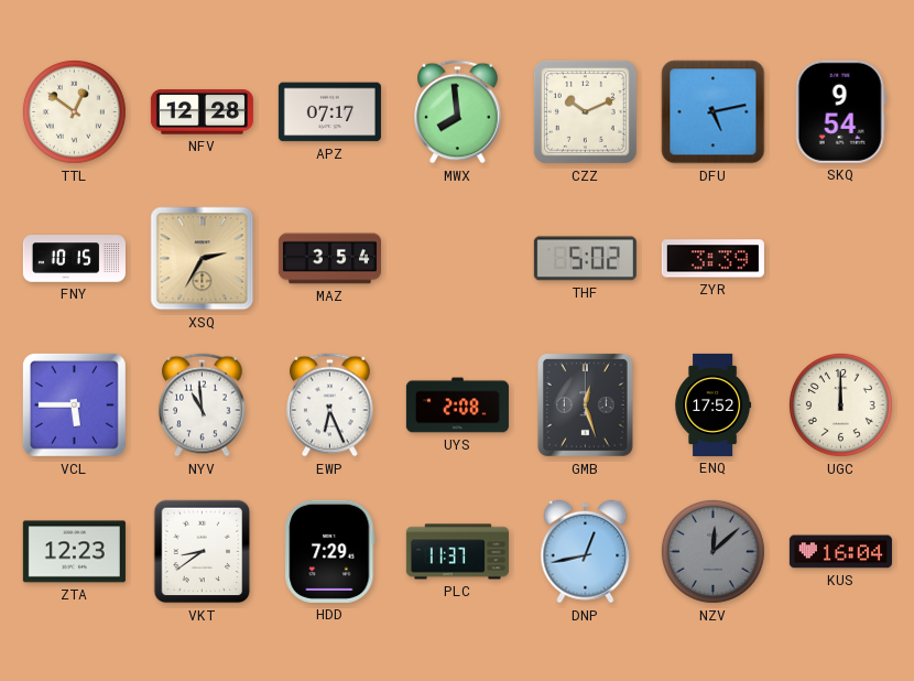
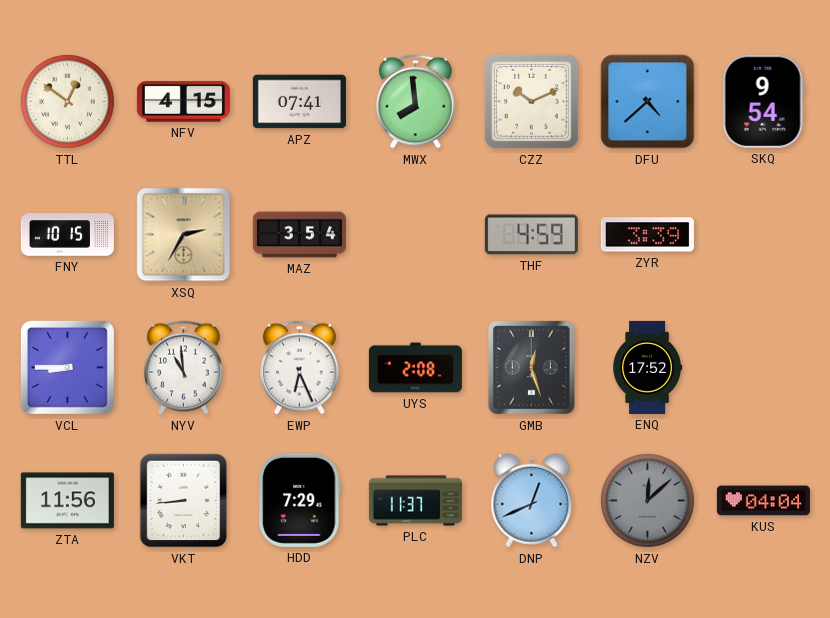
NFV: 12:28 -> 4:15 (183, 102)
APZ: 07:17 -> 07:41 (299, 102)
DFU: 5:13 -> 4:38 (648, 102)
THF: 5:02 -> 4:59 (531, 235)
VCL: 5:45 -> 8:45 (67, 367)
UGC: 12:00 -> none (840, 404)
ZTA: 12:23 -> 11:56 (67, 501)
VKT: 8:39 -> 8:44 (184, 501)
DNP: 12:43 -> 12:41 (532, 501)
KUS: 16:04 -> 04:04 (763, 501)
